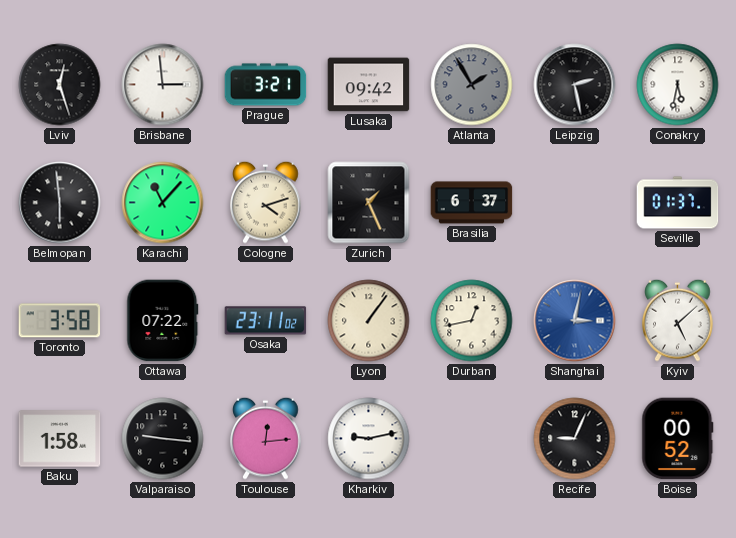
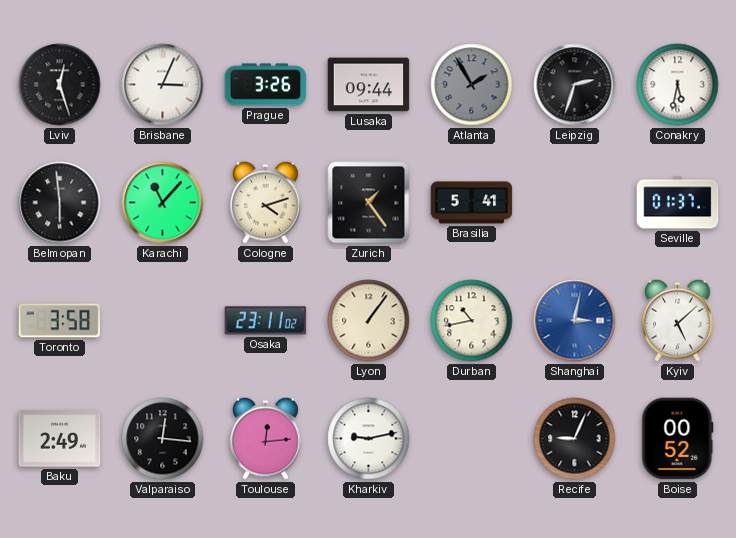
Brisbane: 2:59 -> 3:04 (163, 85)
Prague: 3:21 -> 3:26 (266, 85)
Lusaka: 09:42 -> 09:44 (369, 85)
Leipzig: 2:28 -> 2:33 (575, 85)
Zurich: 1:26 -> 1:24 (369, 203)
Brasilia: 6:37 -> 5:41 (472, 203)
Ottawa: 07:22 -> none (163, 321)
Durban: 12:43 -> 10:43 (472, 321)
Baku: 1:58 -> 2:49 (60, 439)
Valparaiso: 9:16 -> 12:16 (163, 439)
